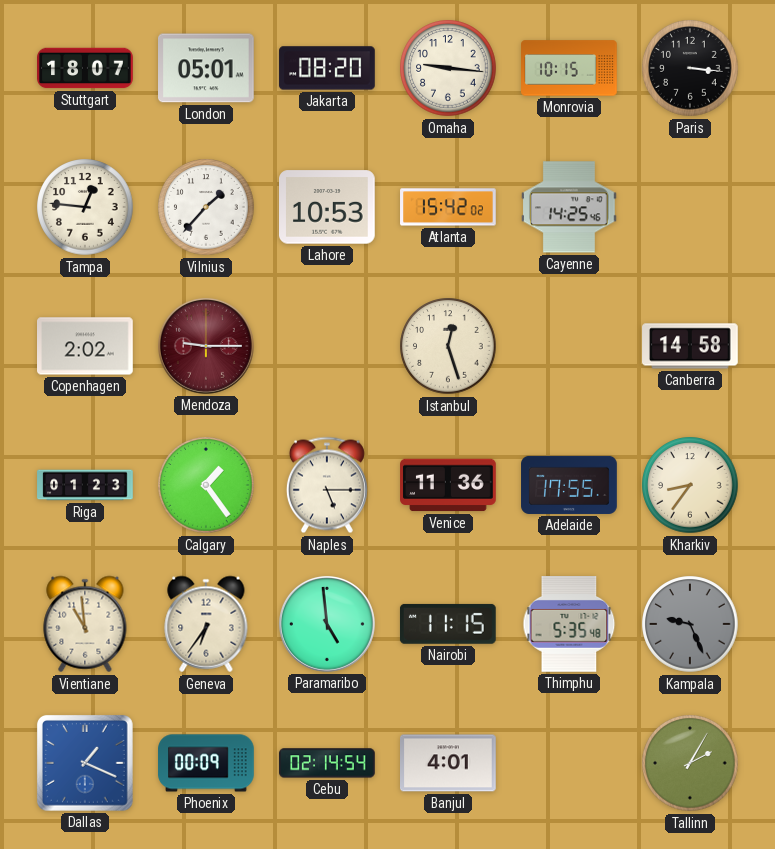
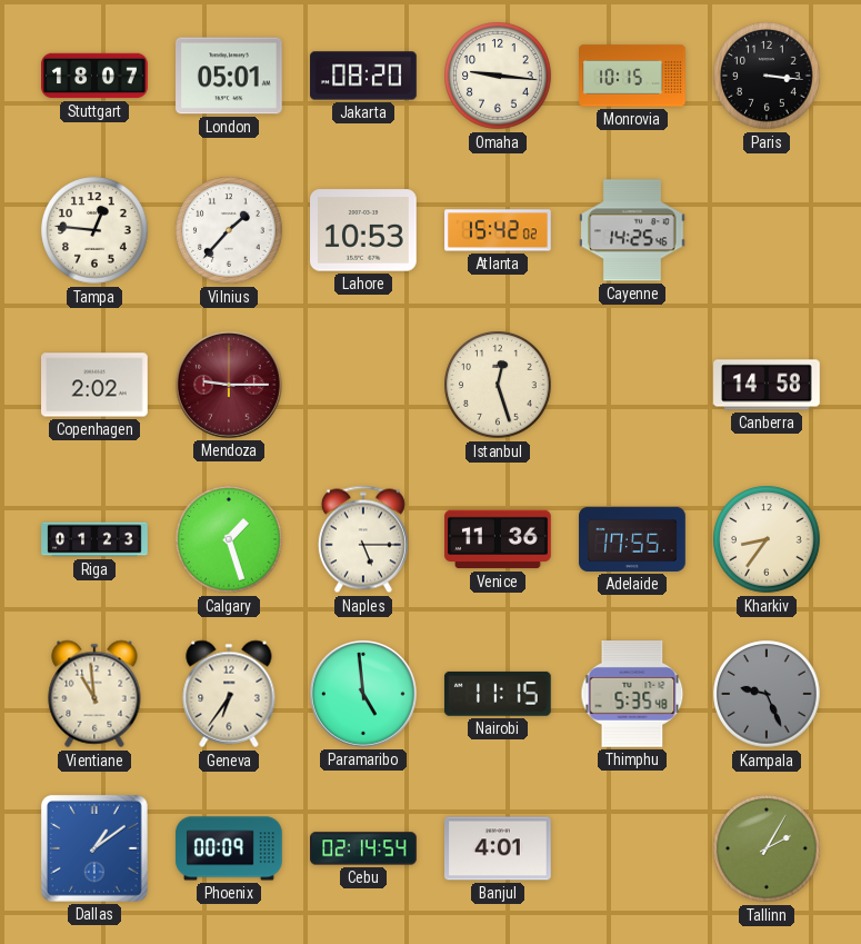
Calgary: 1:24 -> 1:27 (229, 539)
Dallas: 1:19 -> 1:09 (94, 848)
